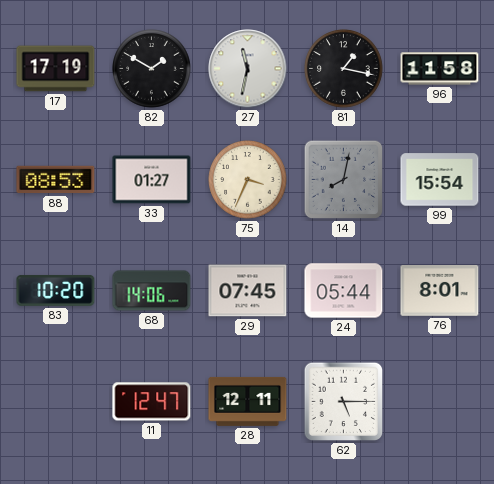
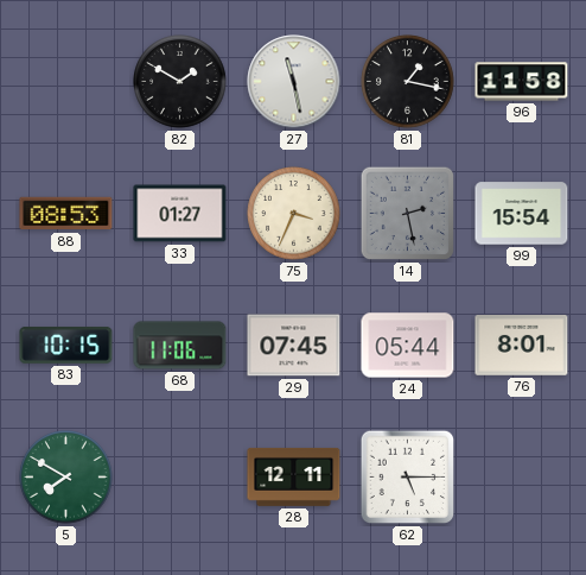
17: 17:19 -> none (56, 69)
27: 11:32 -> 11:28 (294, 82)
14: 8:02 -> 2:28 (408, 214)
83: 10:20 -> 10:15 (66, 345)
68: 14:06 -> 11:06 (180, 346)
5: none -> 7:50 (66, 478)
11: 12:47 -> none (152, 402)
